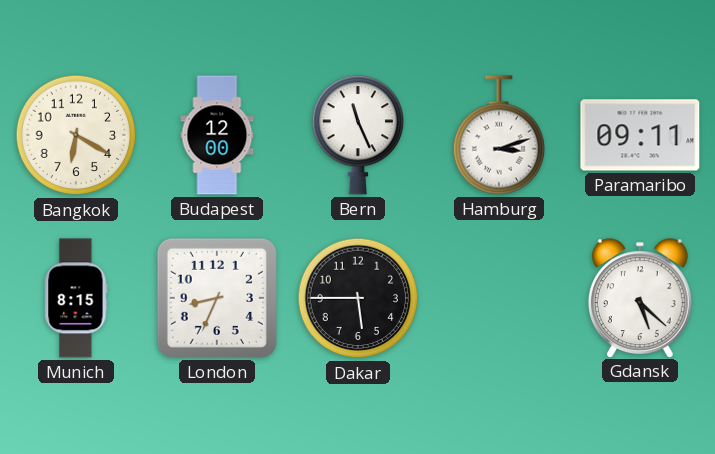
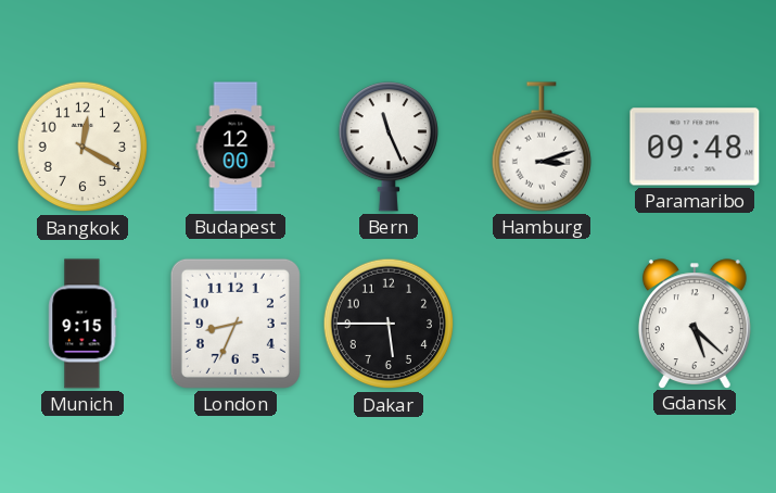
Bangkok: 6:20 -> 12:20 (82, 147)
Paramaribo: 09:11 -> 09:48 (695, 147)
Munich: 8:15 -> 9:15 (82, 324)
